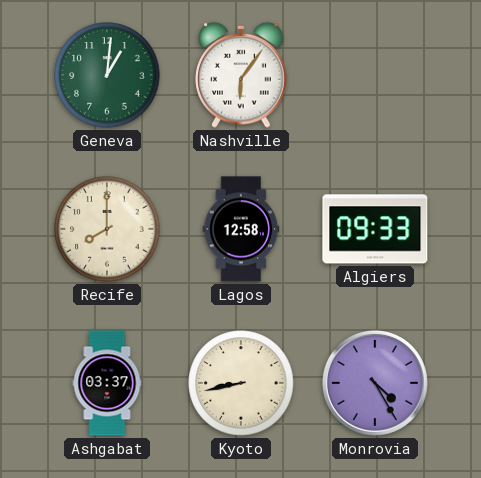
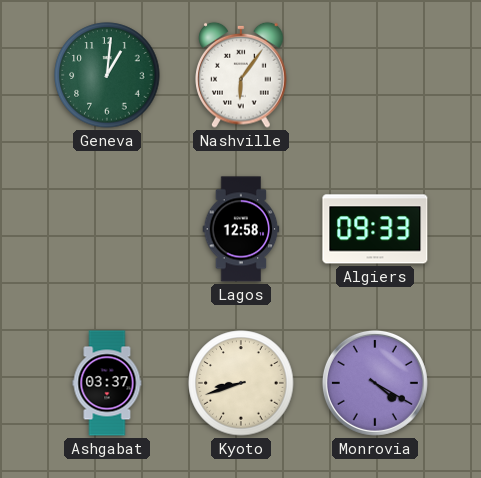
Recife: 8:00 -> none (107, 229)
Kyoto: 8:43 -> 8:42 (241, 383)
Monrovia: 4:25 -> 4:20 (375, 383)
